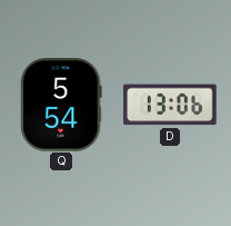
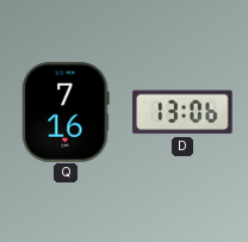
Q: 5:54 -> 7:16 (66, 112)
